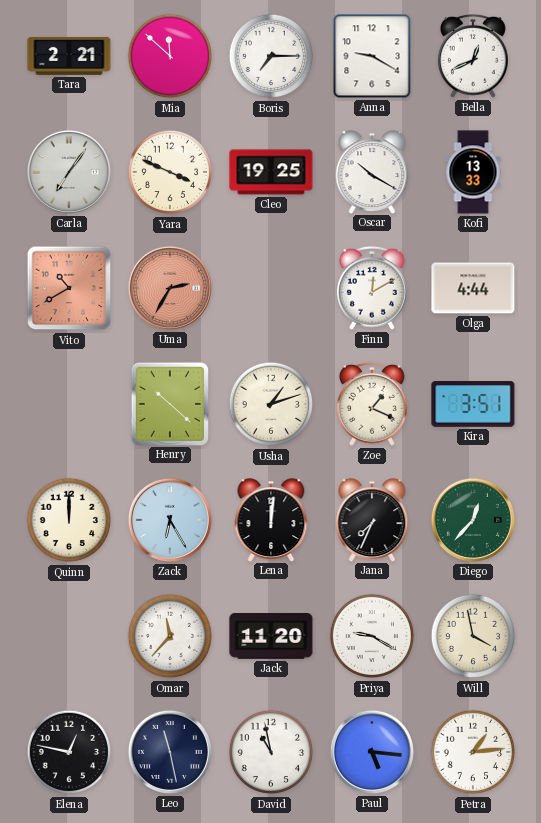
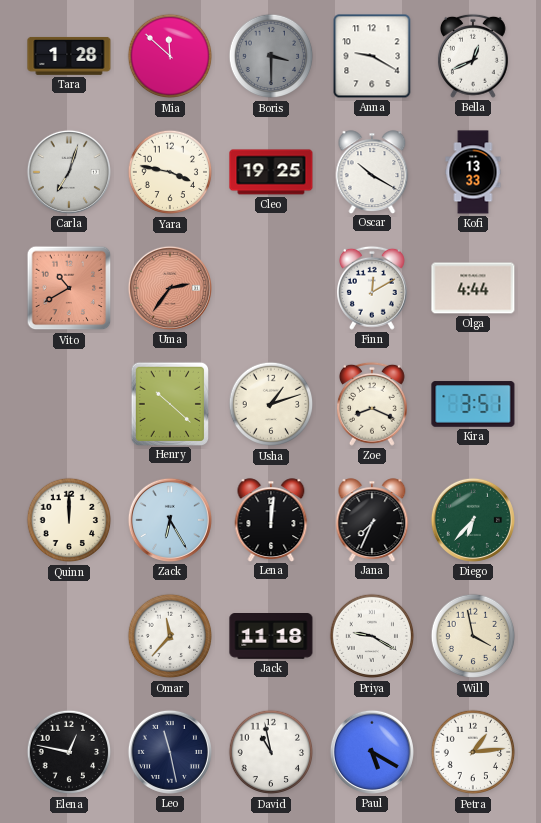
Tara: 2:21 -> 1:28 (69, 56)
Boris: 7:15 -> 3:30 (271, 56)
Boris dial: white -> grey (271, 56)
Carla: 7:06 -> 7:03 (69, 172)
Yara: 3:49 -> 3:47 (170, 172)
Uma: 2:35 -> 2:36 (170, 288)
Zoe: 1:19 -> 8:19 (372, 404)
Diego: 12:37 -> 6:37 (473, 520)
Jack: 11:20 -> 11:18 (271, 636)
Paul: 5:16 -> 5:20 (372, 752)
